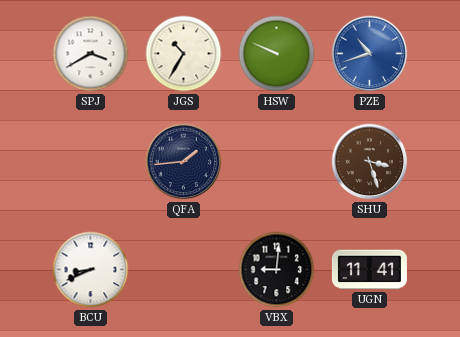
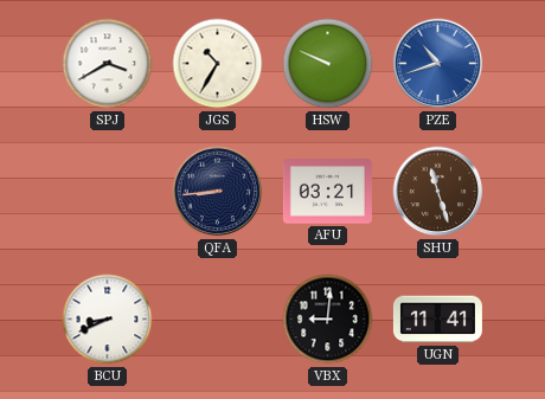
QFA: 1:44 -> 8:44 (218, 192)
AFU: none -> 03:21 (327, 192)
SHU: 3:27 -> 11:27 (438, 192)
